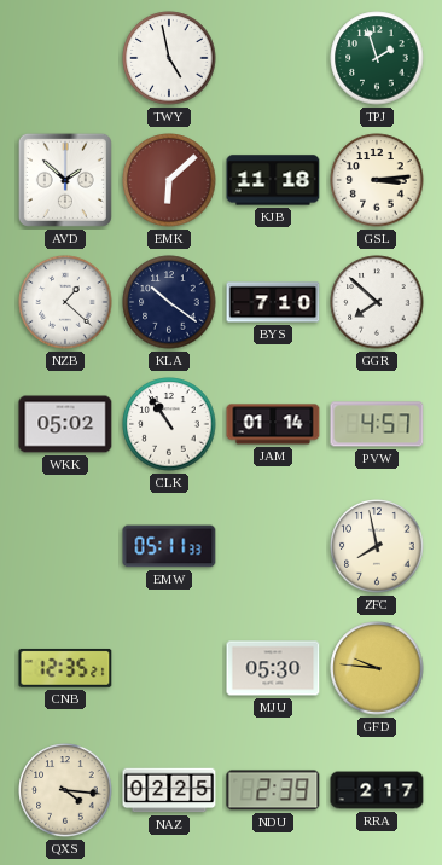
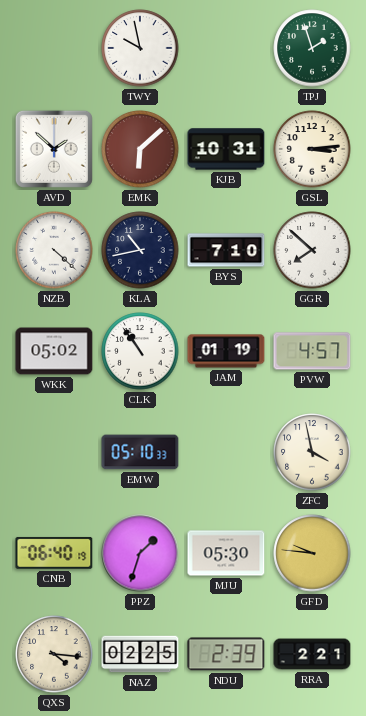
TWY: 4:58 -> 9:58 (140, 48)
KJB: 11:18 -> 10:31 (226, 149)
NZB: 1:22 -> 4:22 (54, 250)
KLA: 10:21 -> 10:43 (140, 250)
JAM: 01:14 -> 01:19 (226, 351)
EMW: 05:11 -> 05:10 (140, 452)
ZFC: 7:58 -> 3:58 (312, 452)
CNB: 12:35 -> 06:40 (54, 553)
PPZ: none -> 1:33 (140, 553)
RRA: 2:17 -> 2:21 (312, 654)
